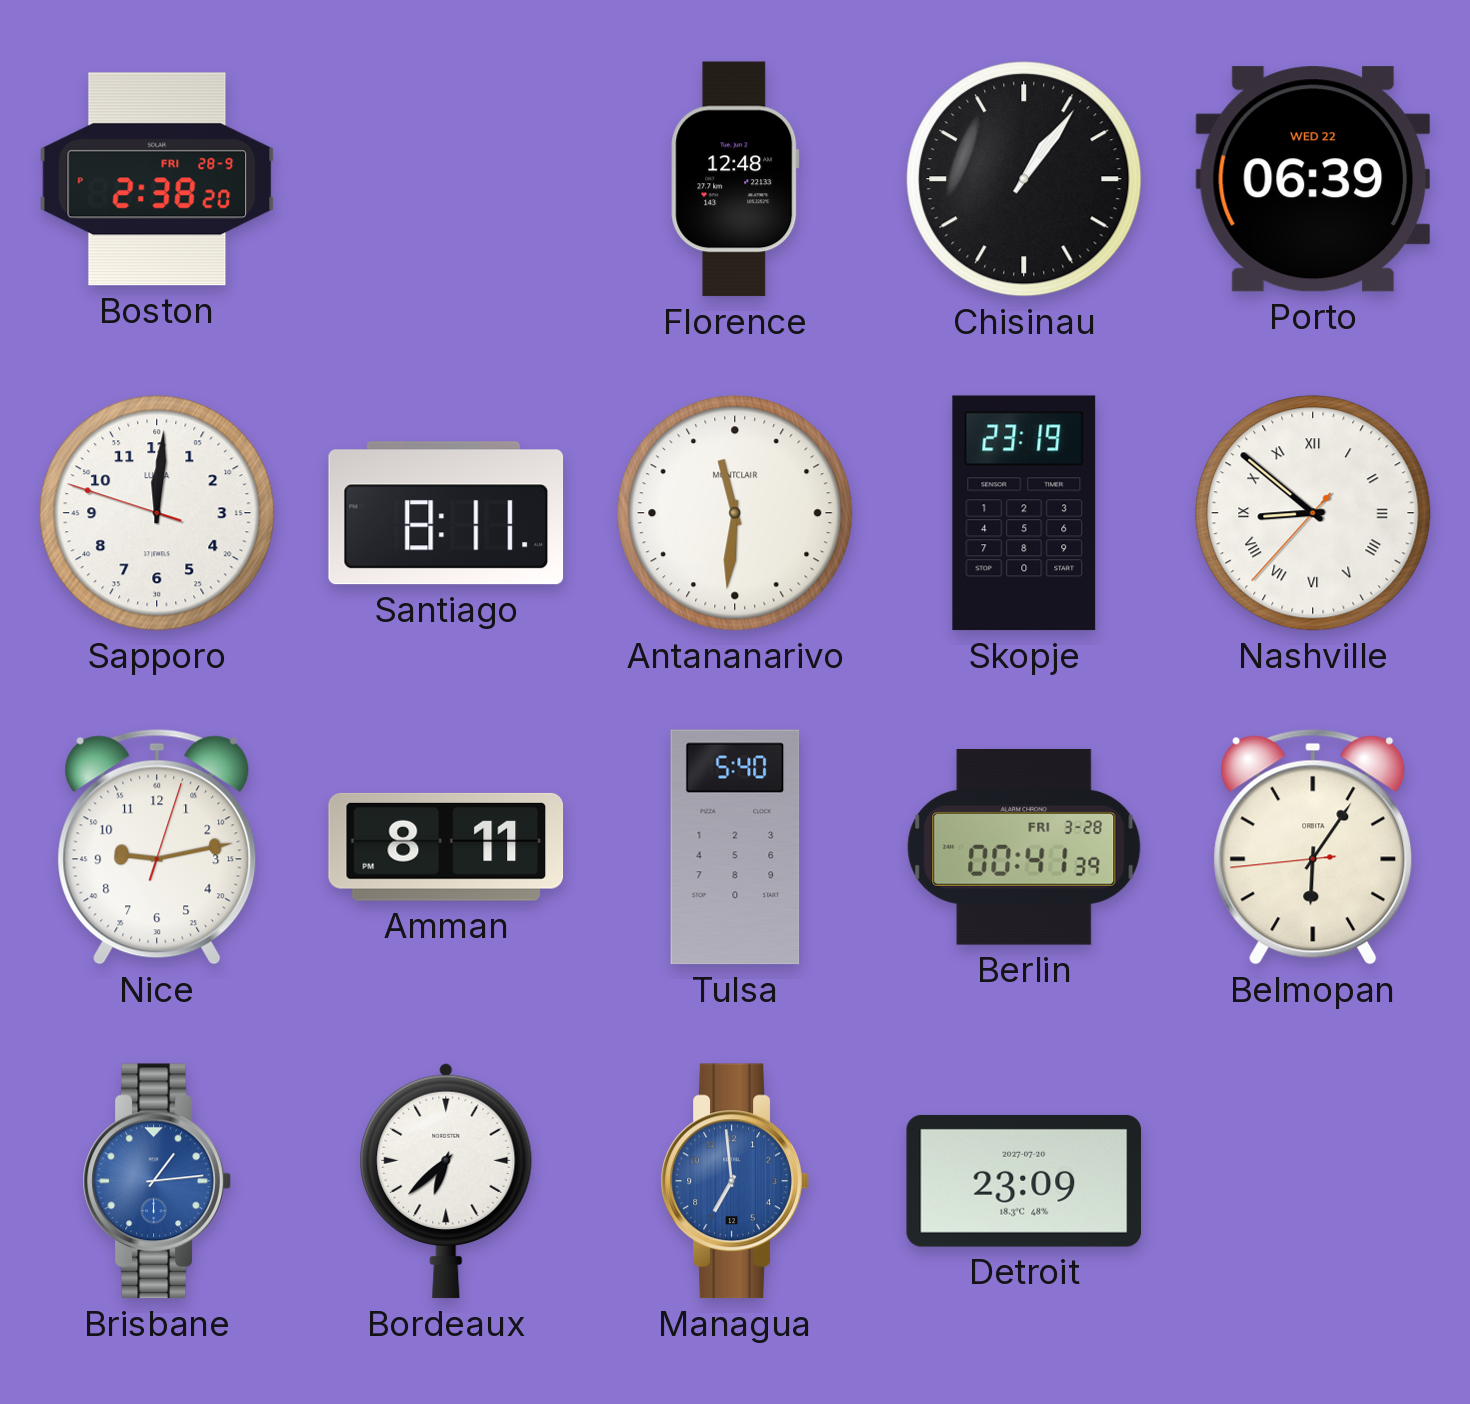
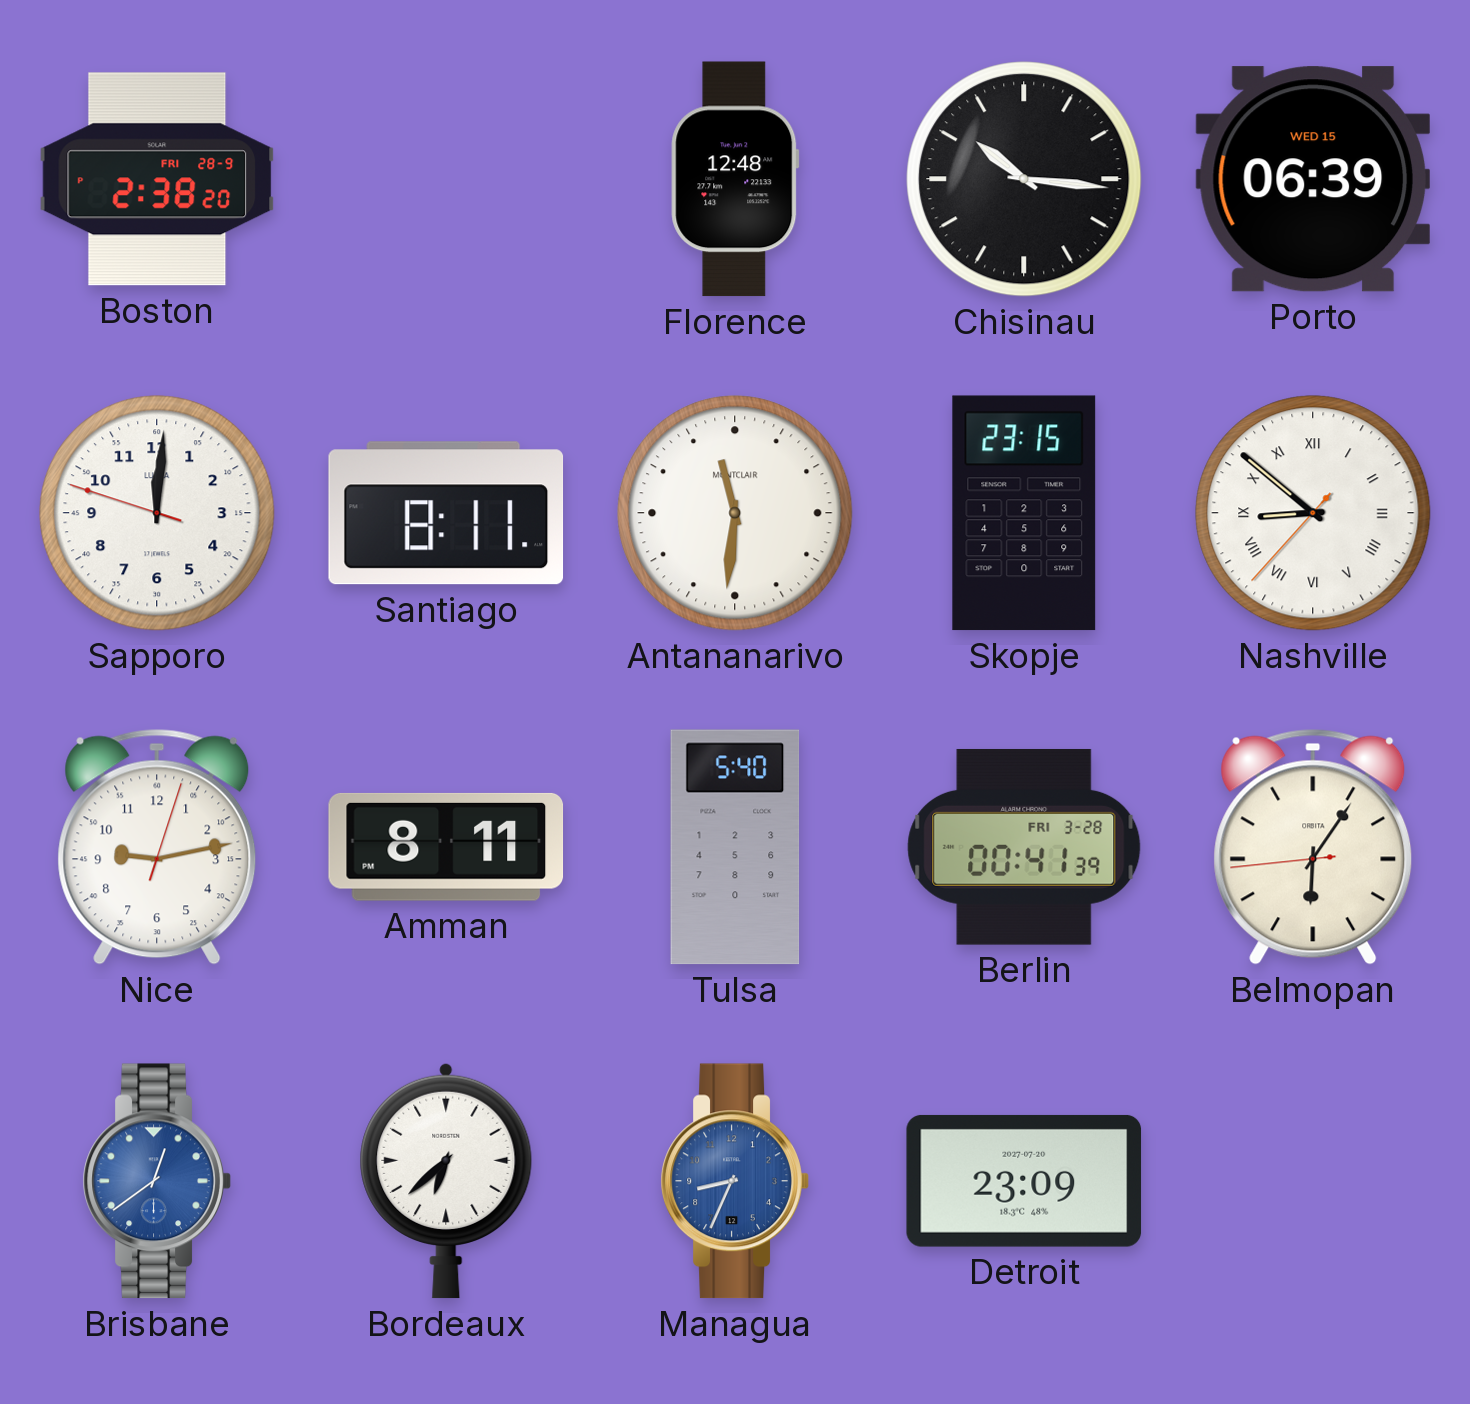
Chisinau: 1:06 -> 10:16 (1024, 179)
Porto date: WED 22 -> WED 15 (1312, 179)
Skopje: 23:19 -> 23:15 (1024, 513)
Brisbane: 1:14 -> 12:39 (157, 1181)
Managua: 6:59 -> 8:34 (735, 1181)
